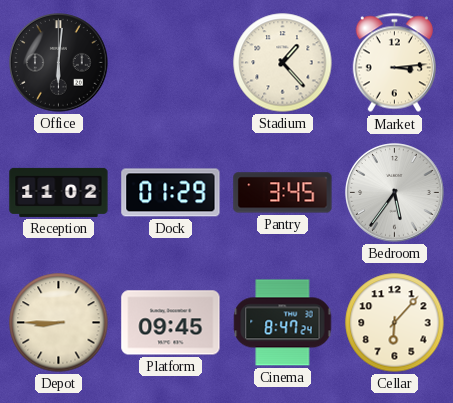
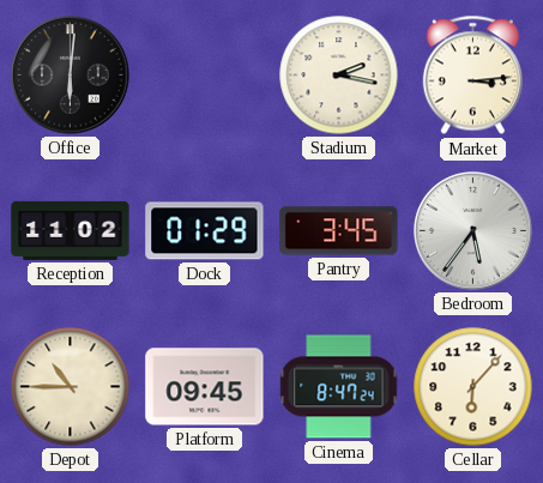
Stadium: 1:23 -> 2:17 (339, 76)
Depot: 8:45 -> 10:45 (71, 387)
